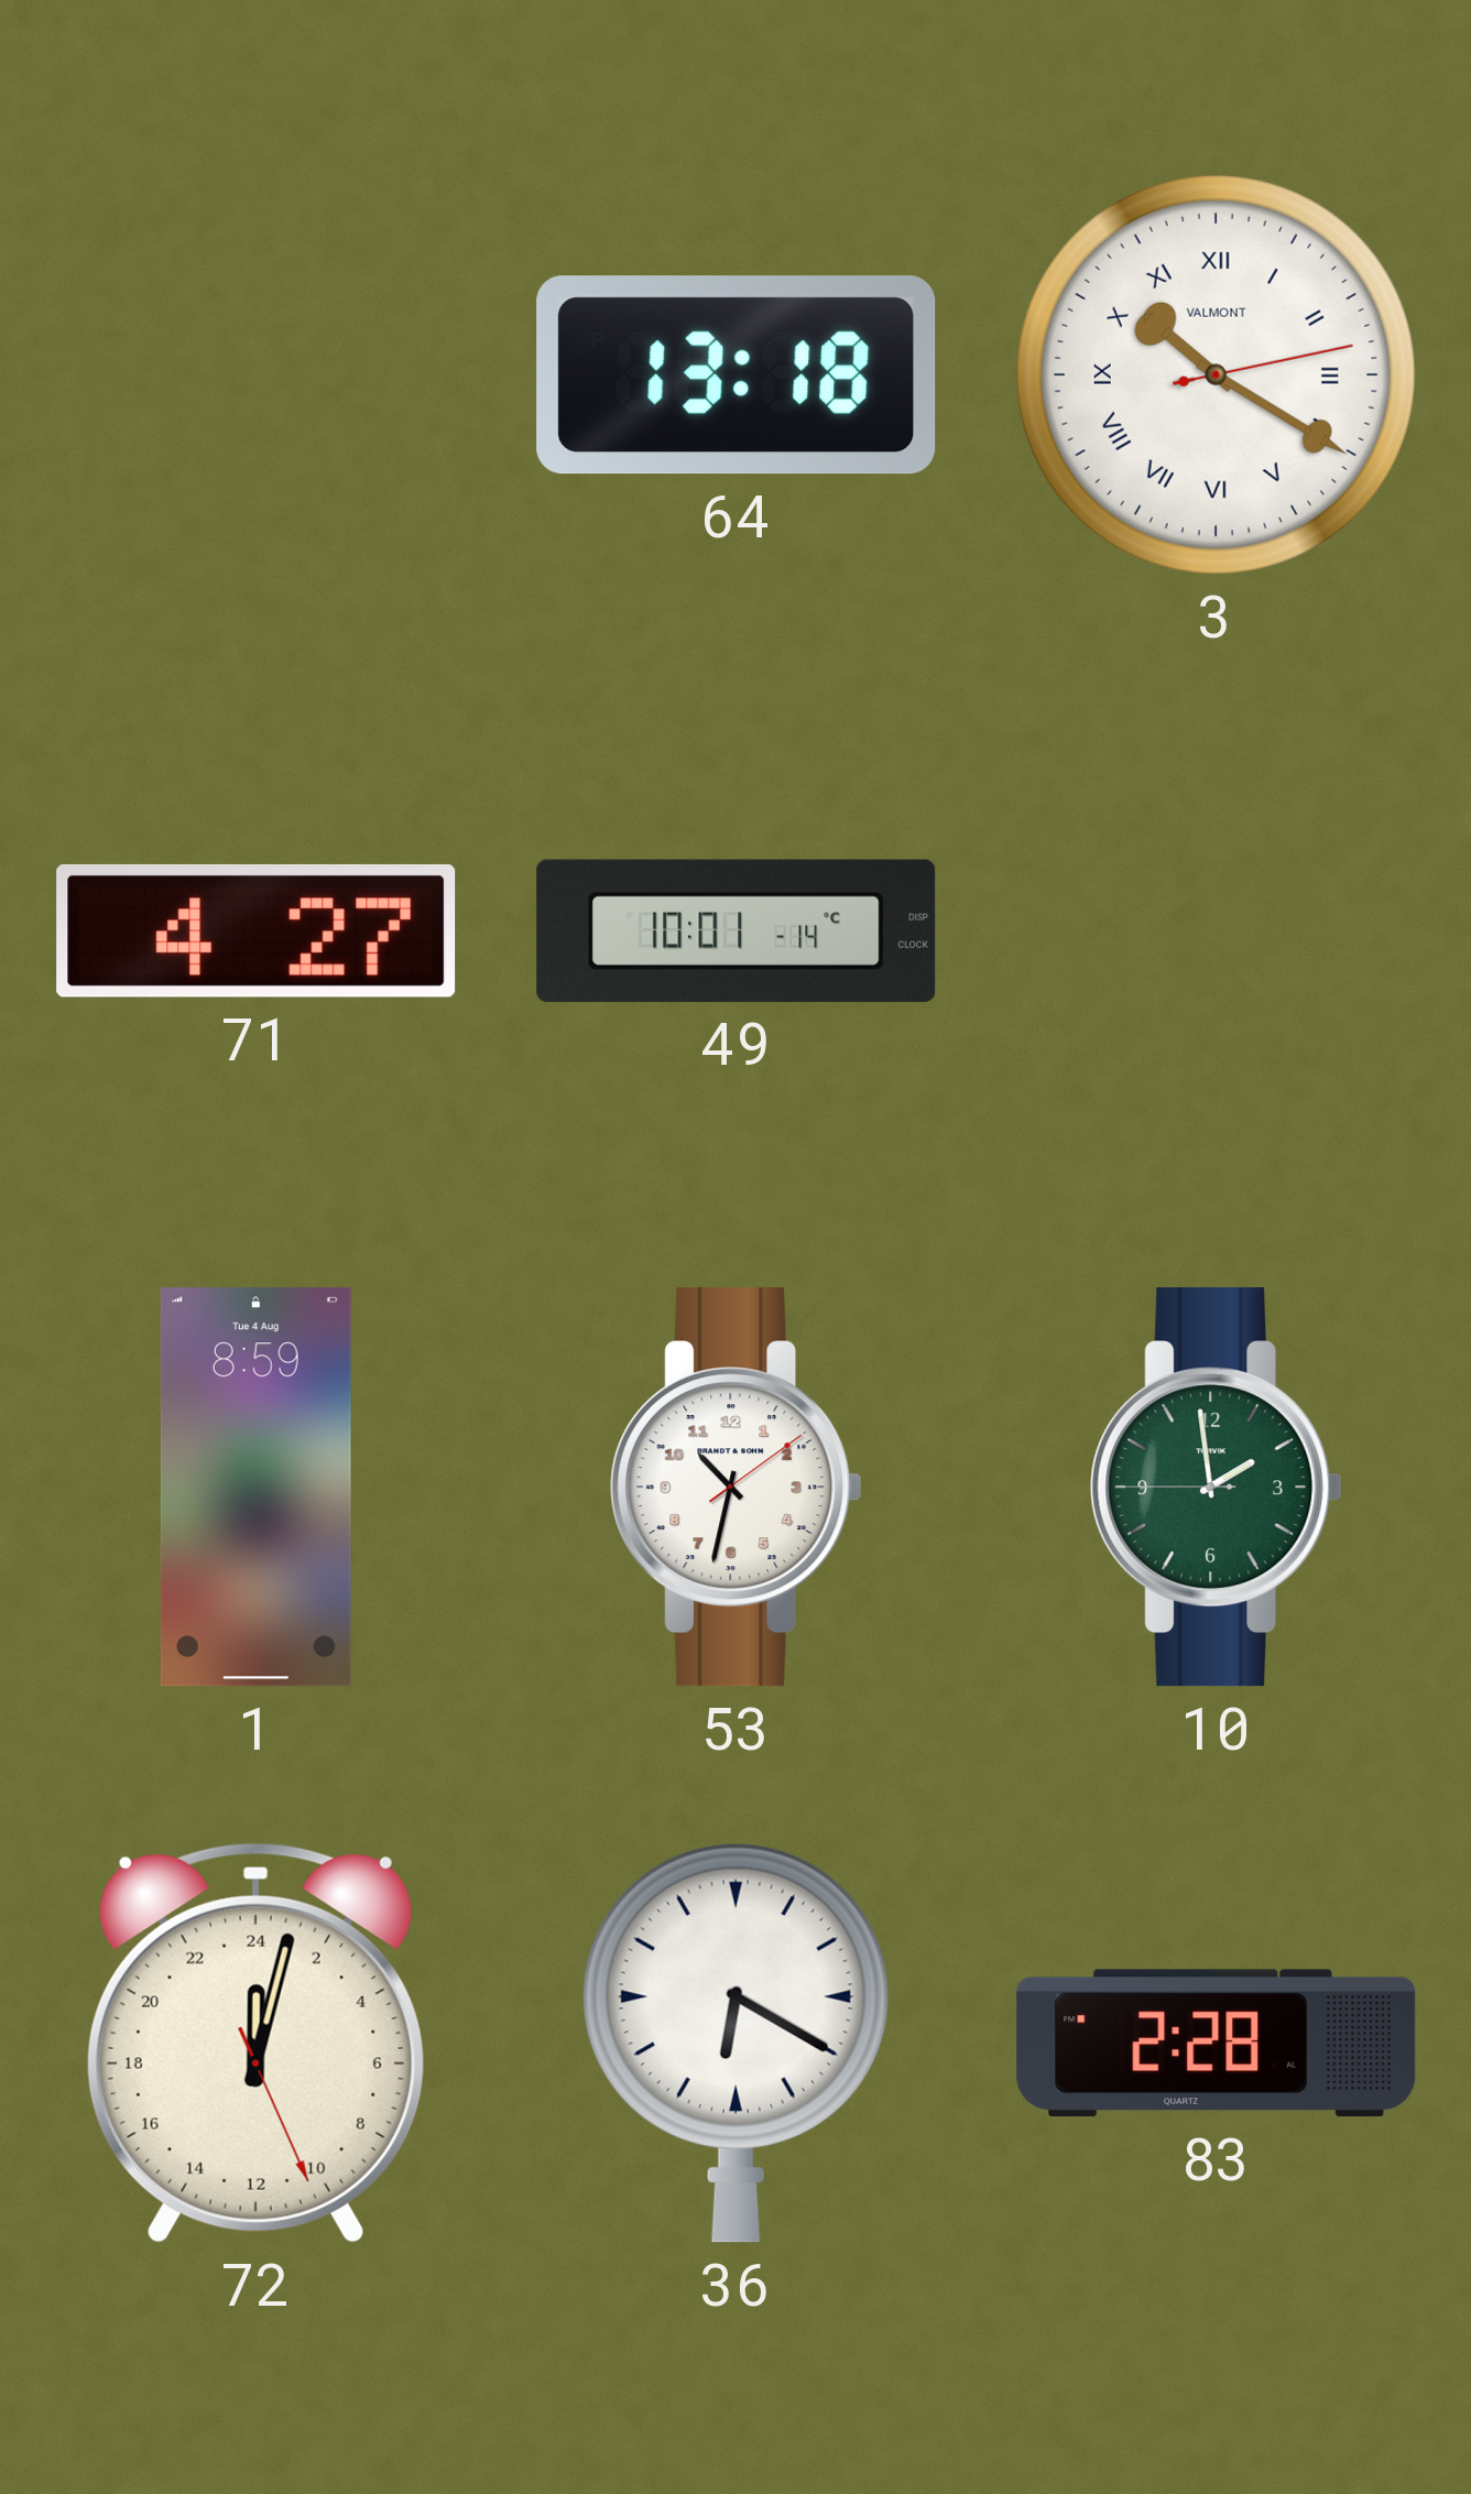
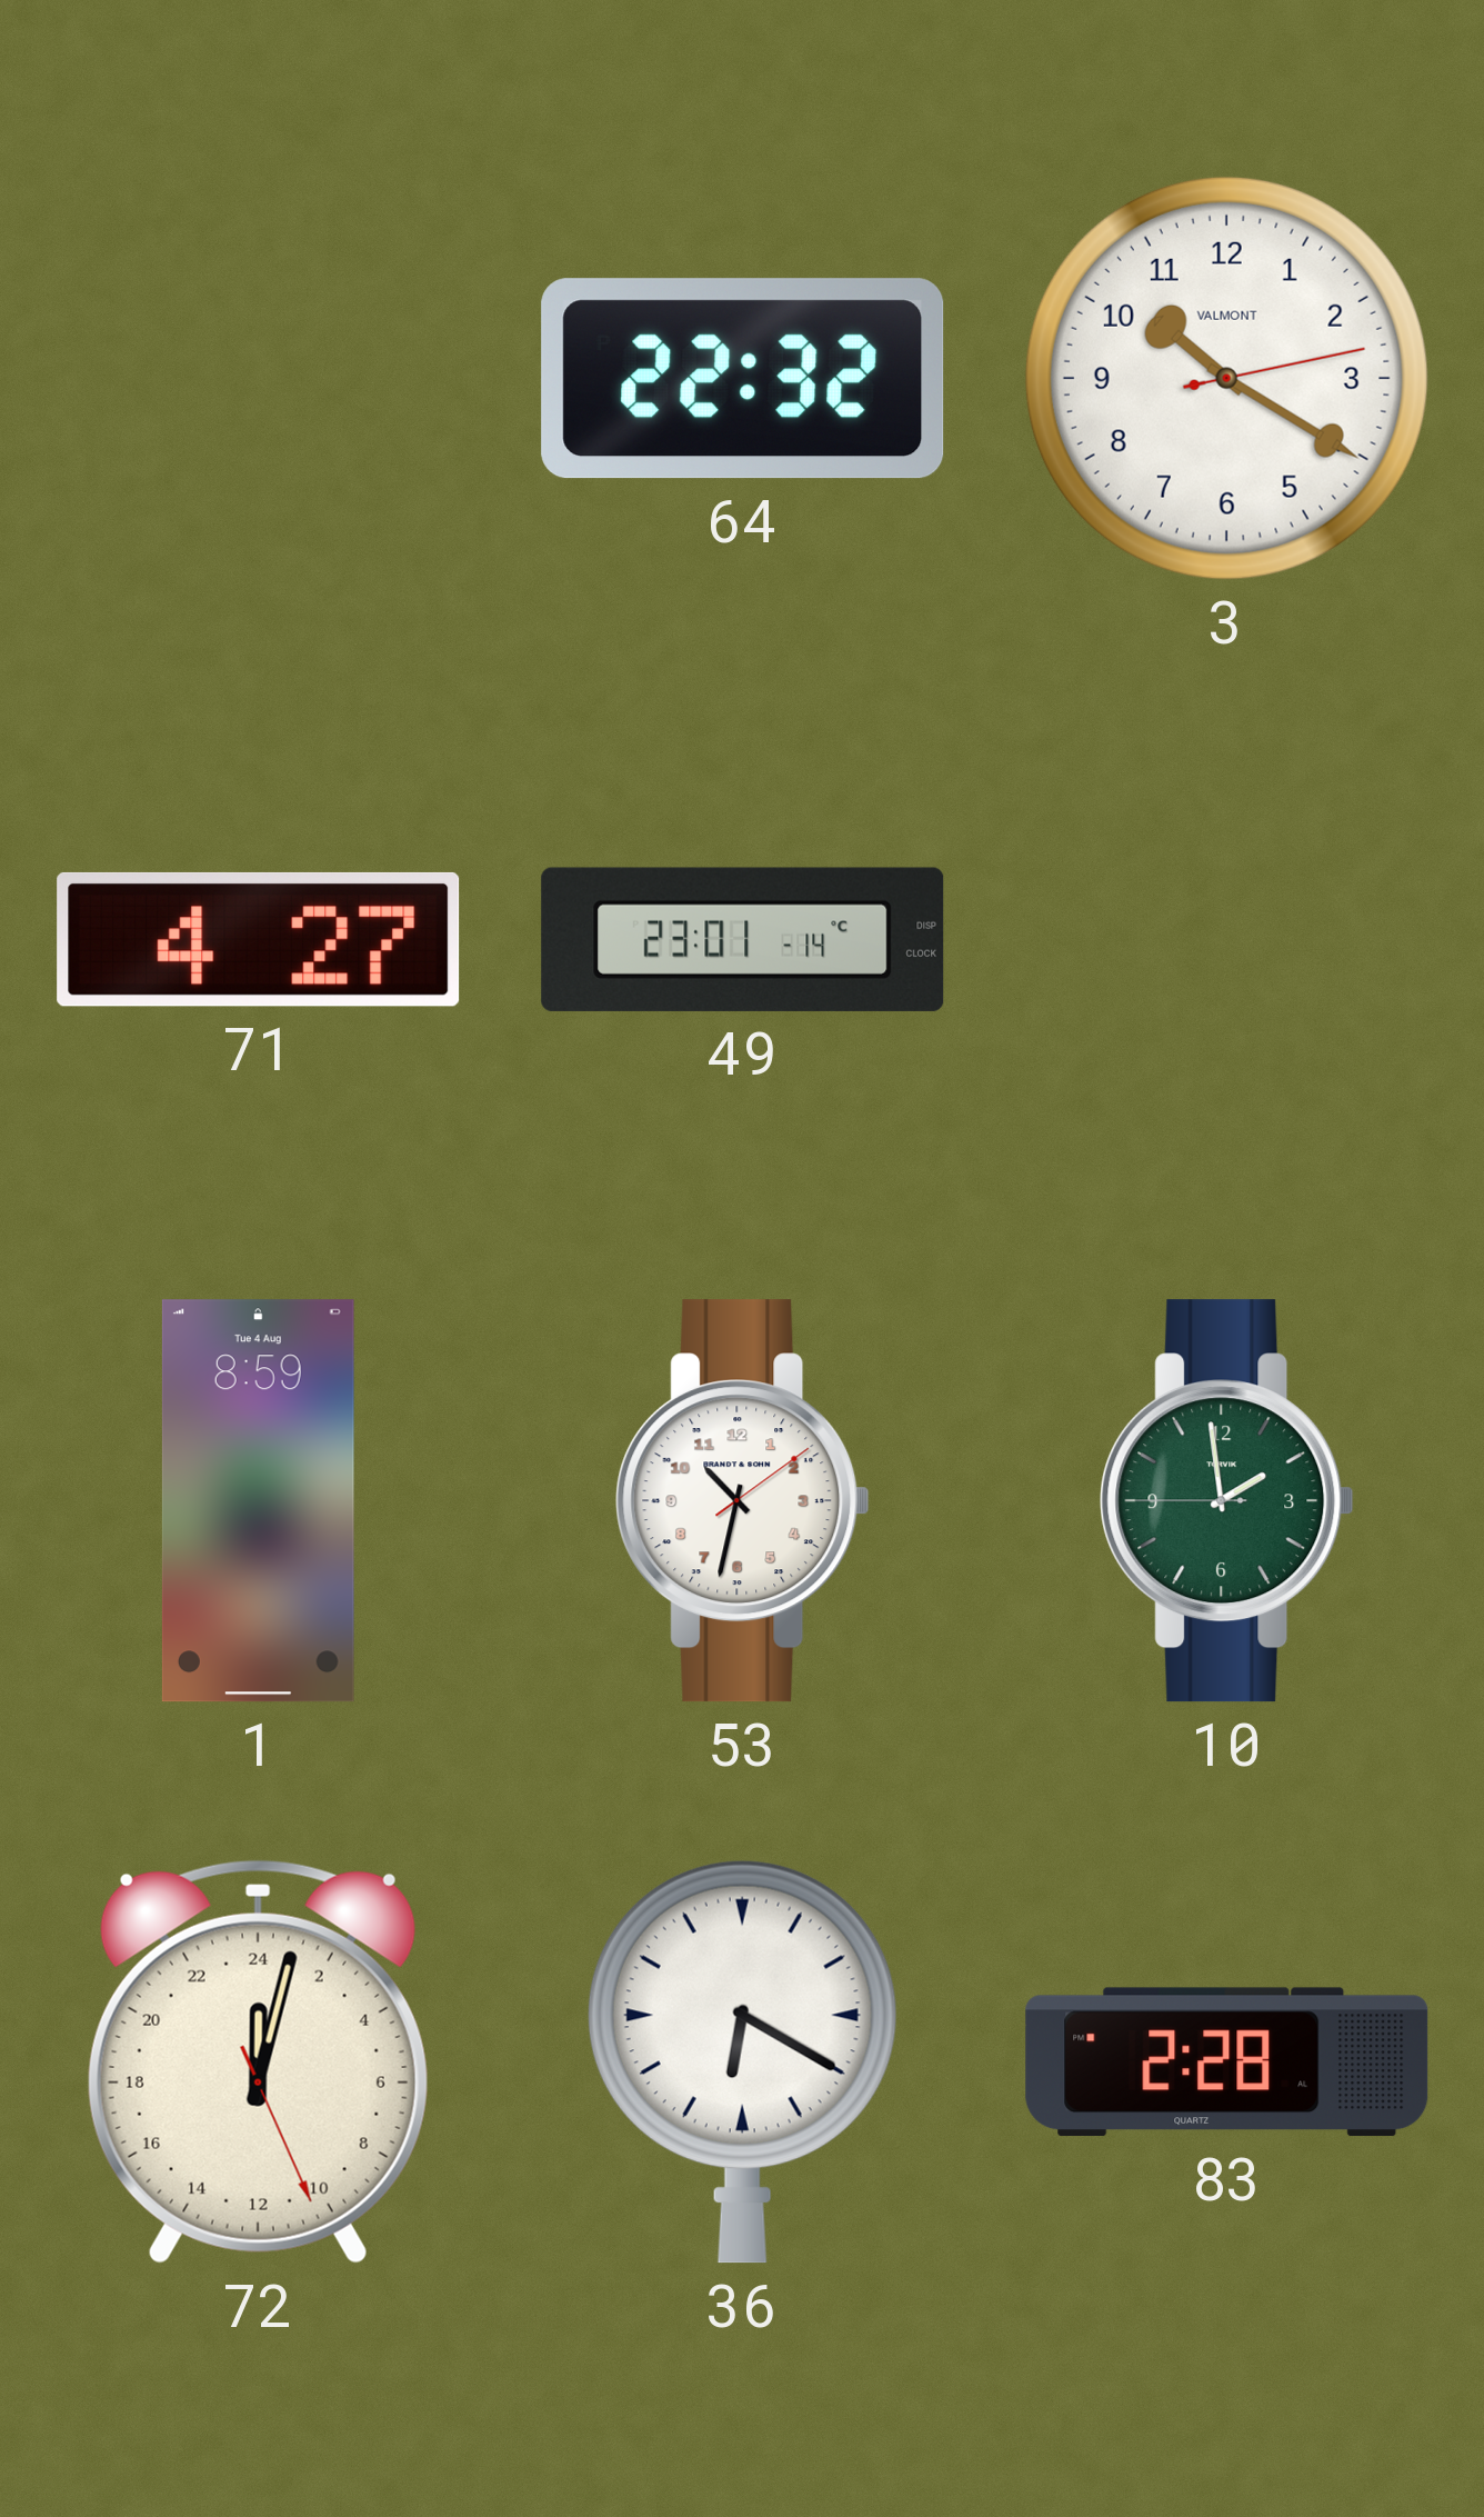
64: 13:18 -> 22:32 (743, 379)
3 numerals: Roman -> Arabic (1226, 378)
49: 10:01 -> 23:01 (743, 939)
